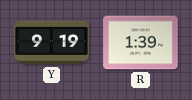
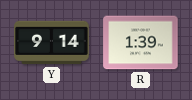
Y: 9:19 -> 9:14 (52, 43)
